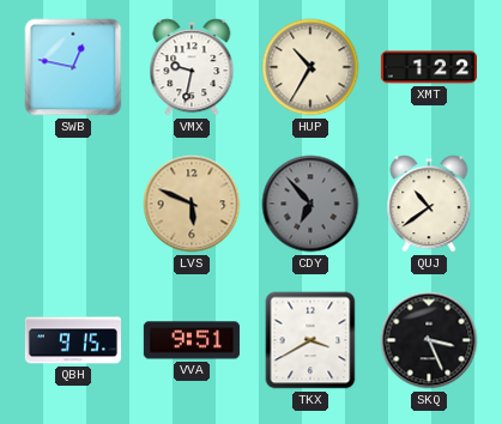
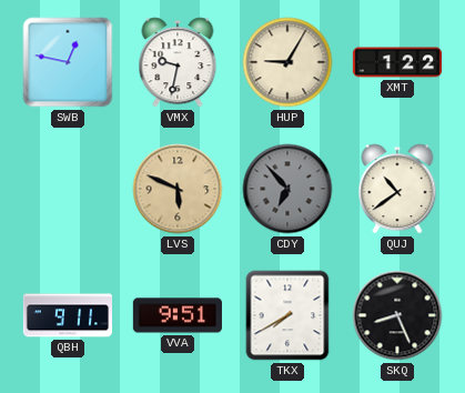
HUP: 10:35 -> 9:05 (287, 62)
QBH: 9:15 -> 9:11 (67, 315)
TKX: 3:40 -> 7:40 (287, 315)
SKQ: 3:26 -> 8:26 (397, 315)
